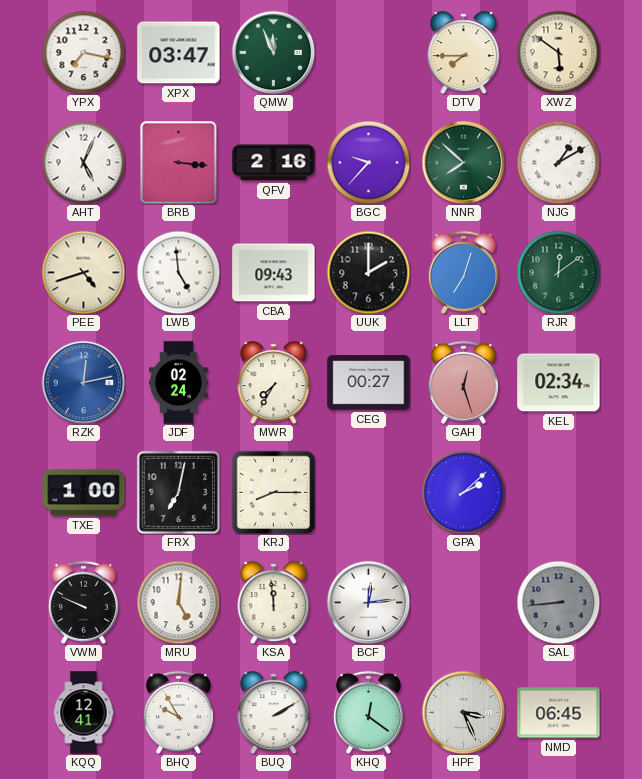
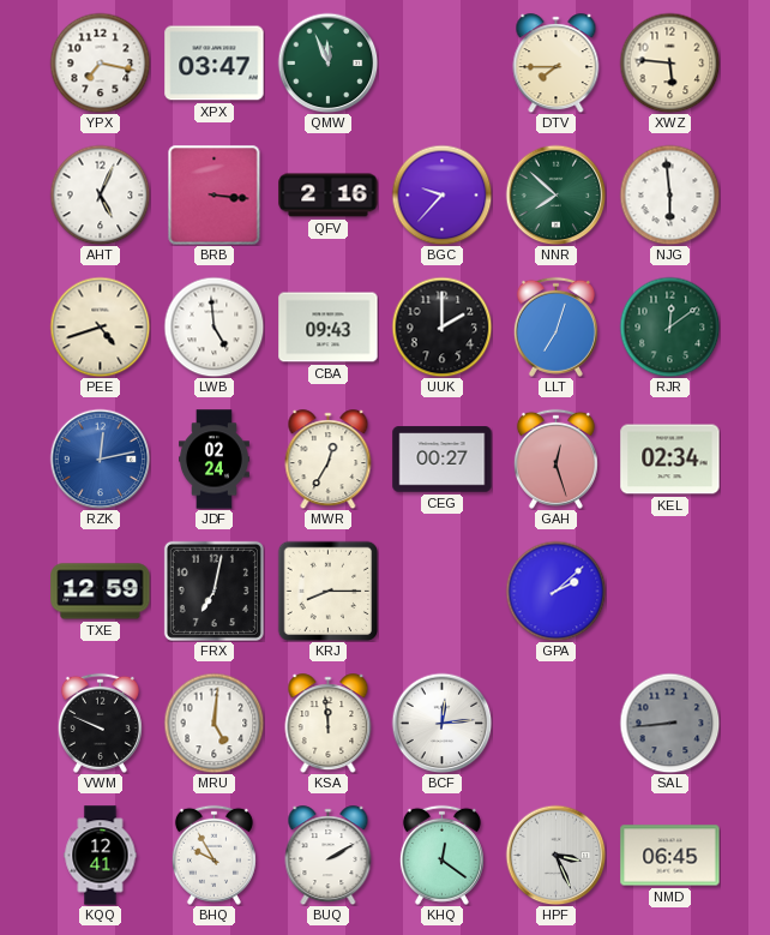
XWZ: 5:51 -> 5:46 (669, 62)
NJG: 1:10 -> 5:59 (669, 194)
MWR: 7:35 -> 12:35 (329, 460)
TXE: 1:00 -> 12:59 (101, 592)
